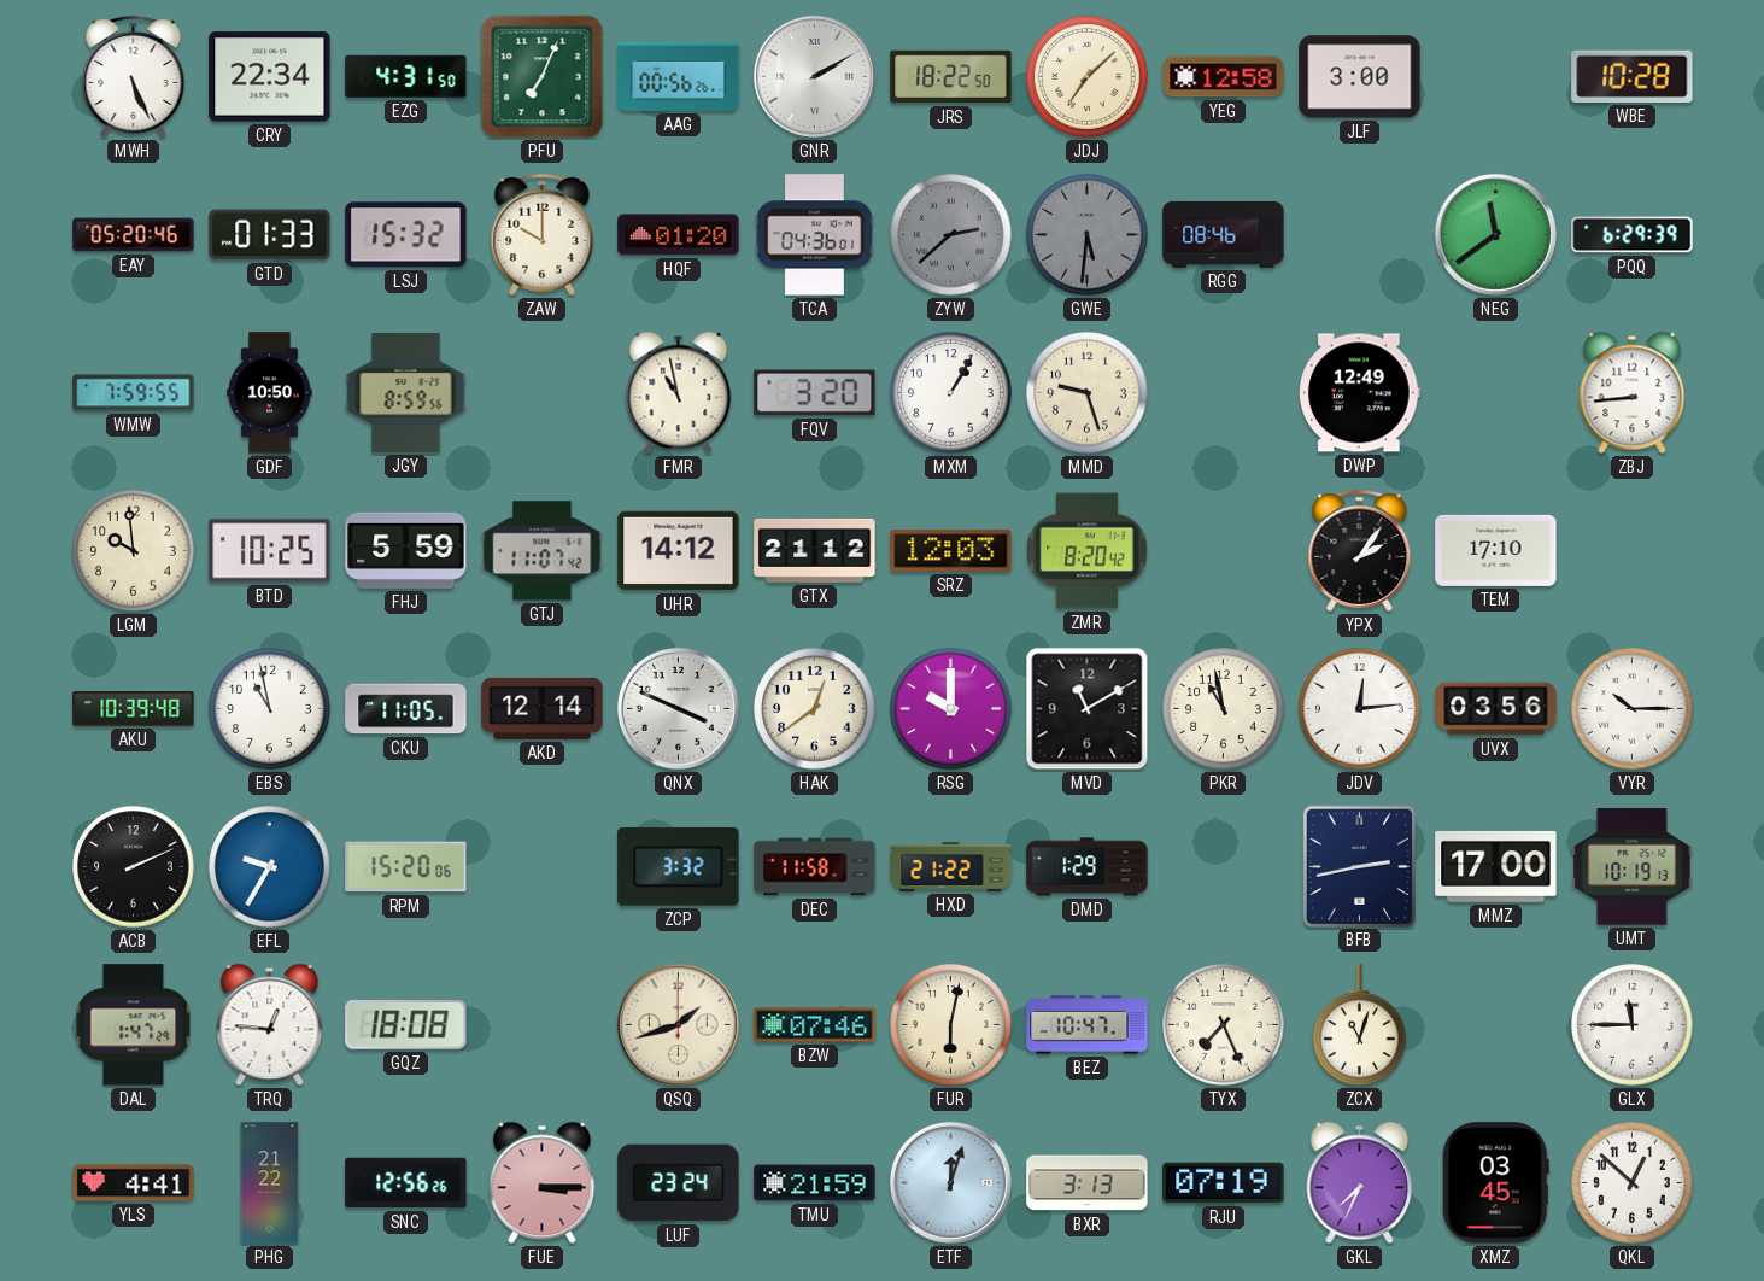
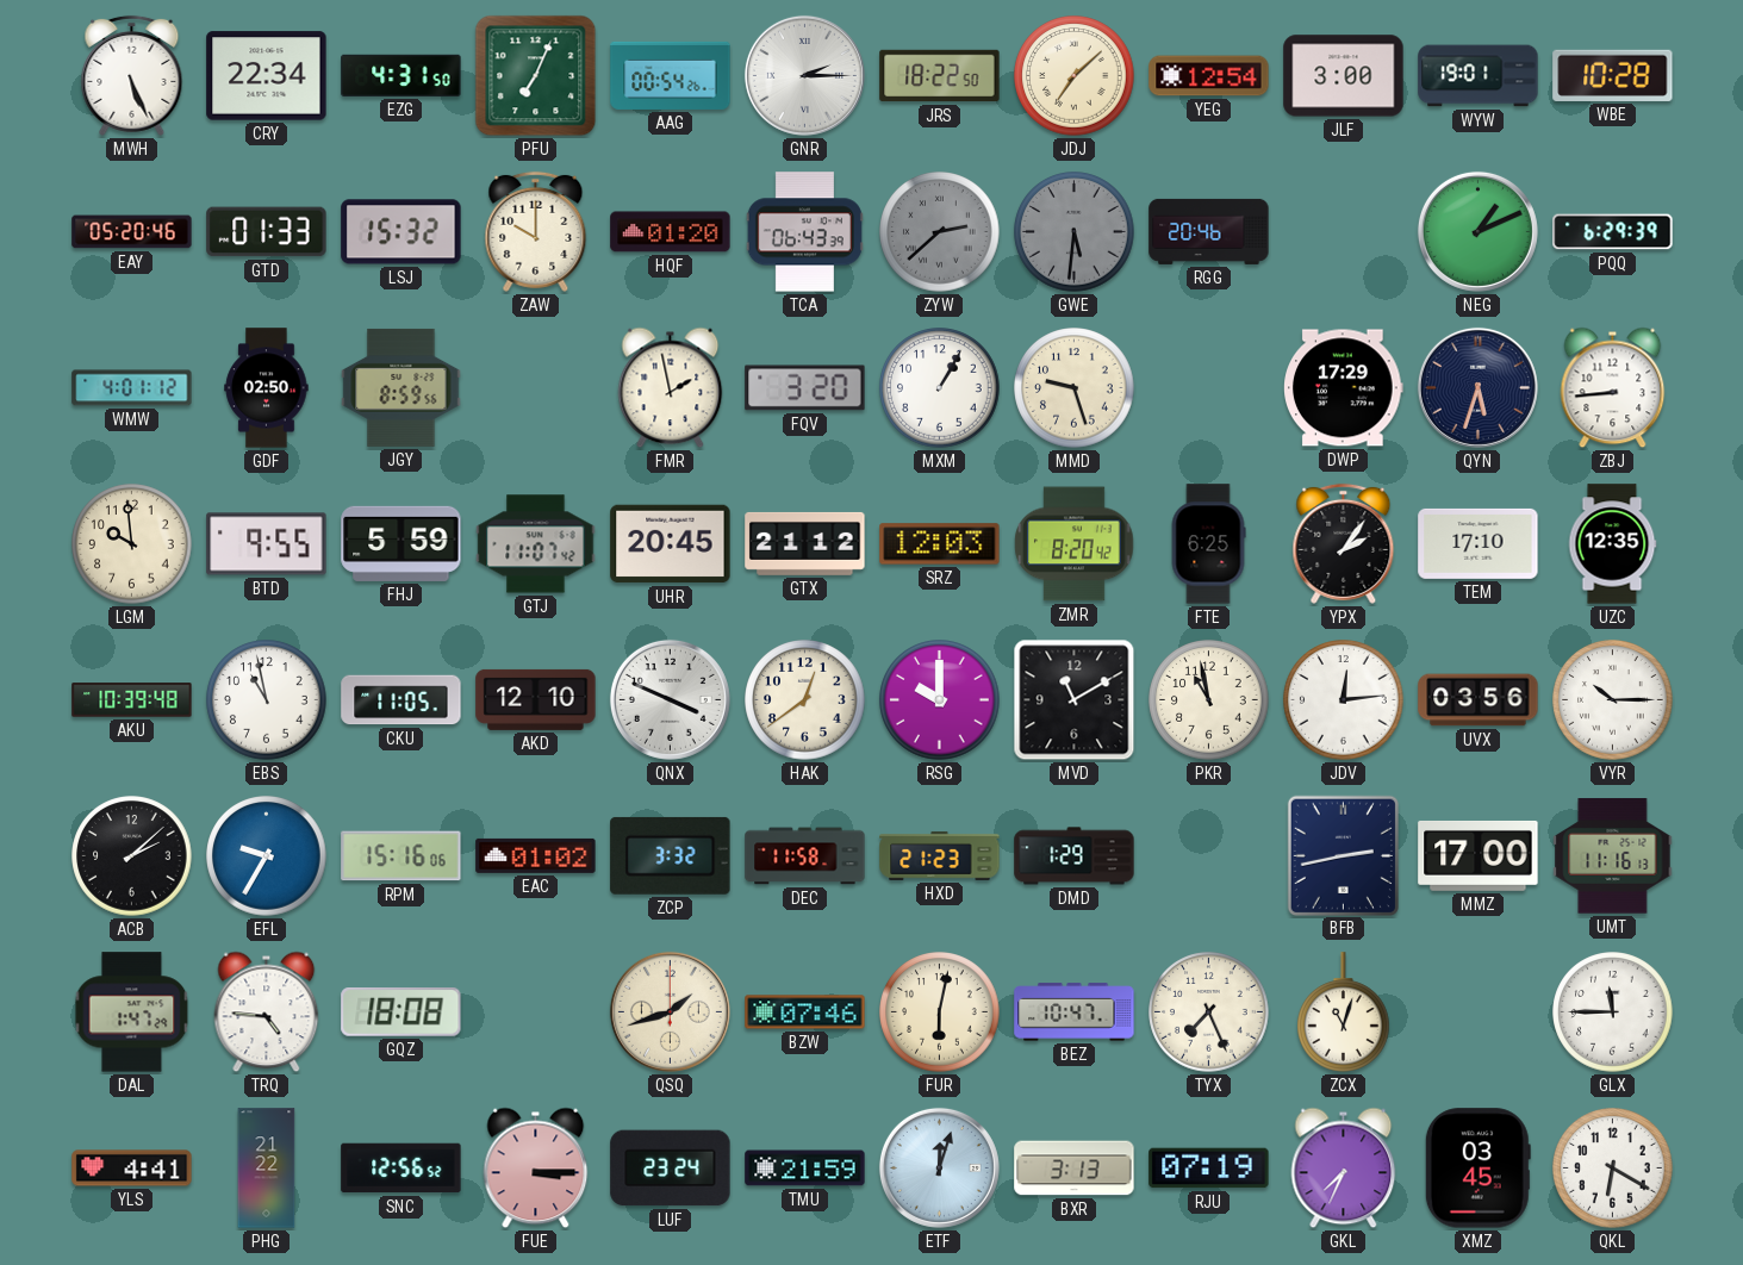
AAG: 00:56 -> 00:54 (671, 75)
GNR: 2:10 -> 2:15 (804, 75)
YEG: 12:58 -> 12:54 (1209, 76)
WYW: none -> 19:01 (1479, 76)
TCA: 04:36 -> 06:43 (804, 232)
RGG: 08:46 -> 20:46 (1209, 231)
NEG: 11:39 -> 1:11 (1477, 231)
WMW: 7:59 -> 4:01 (132, 388)
GDF: 10:50 -> 02:50 (267, 388)
FMR: 10:58 -> 1:58 (671, 388)
DWP: 12:49 -> 17:29 (1344, 388)
QYN: none -> 5:33 (1477, 387)
BTD: 10:25 -> 9:55 (267, 544)
UHR: 14:12 -> 20:45 (671, 544)
FTE: none -> 6:25 (1208, 544)
UZC: none -> 12:35 (1612, 544)
AKD: 12:14 -> 12:10 (536, 699)
ACB: 2:11 -> 2:08 (132, 856)
RPM: 15:20 -> 15:16 (401, 856)
EAC: none -> 01:02 (536, 855)
HXD: 21:22 -> 21:23 (940, 855)
UMT: 10:19 -> 11:16 (1613, 856)
TRQ: 12:46 -> 4:46 (267, 1012)
SNC: 12:56:26 -> 12:56:52 (401, 1169)
QKL: 12:52 -> 6:20 (1613, 1169)
